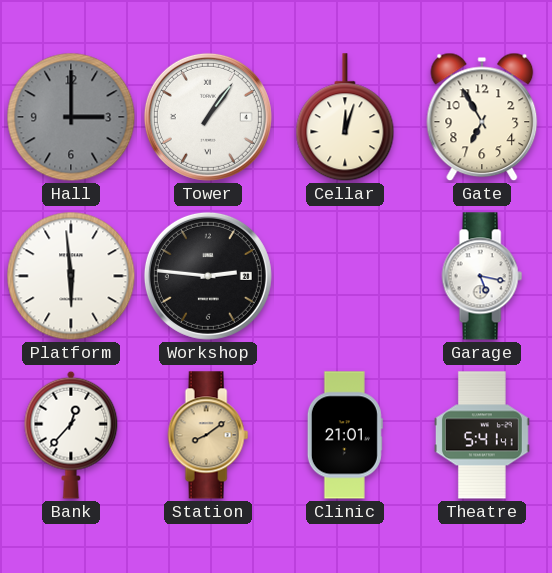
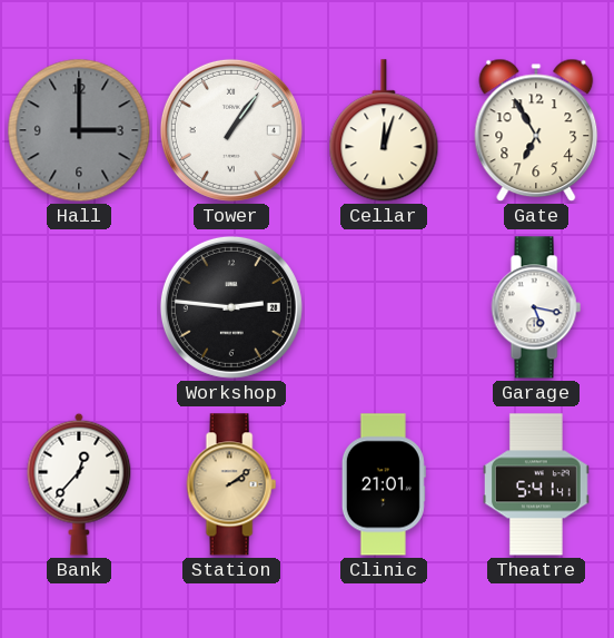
Platform: 5:59 -> none (71, 276)
Station: 8:09 -> 2:09 (231, 484)
